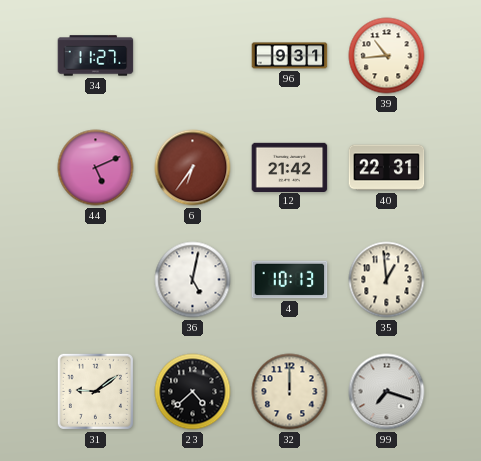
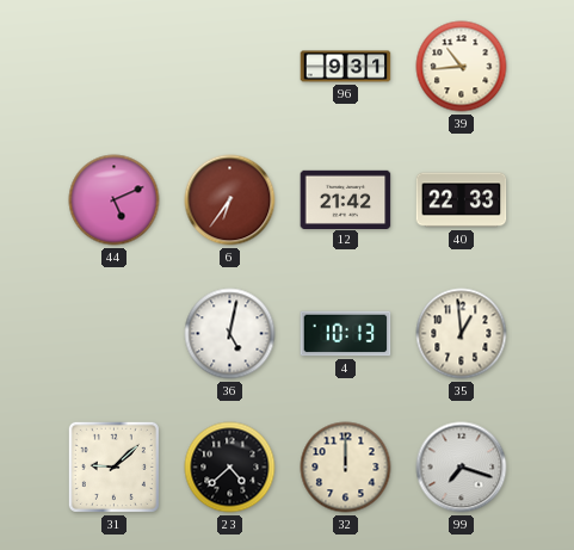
34: 11:27 -> none (96, 56)
40: 22:31 -> 22:33 (462, 200)
31: 9:09 -> 9:08 (113, 466)
